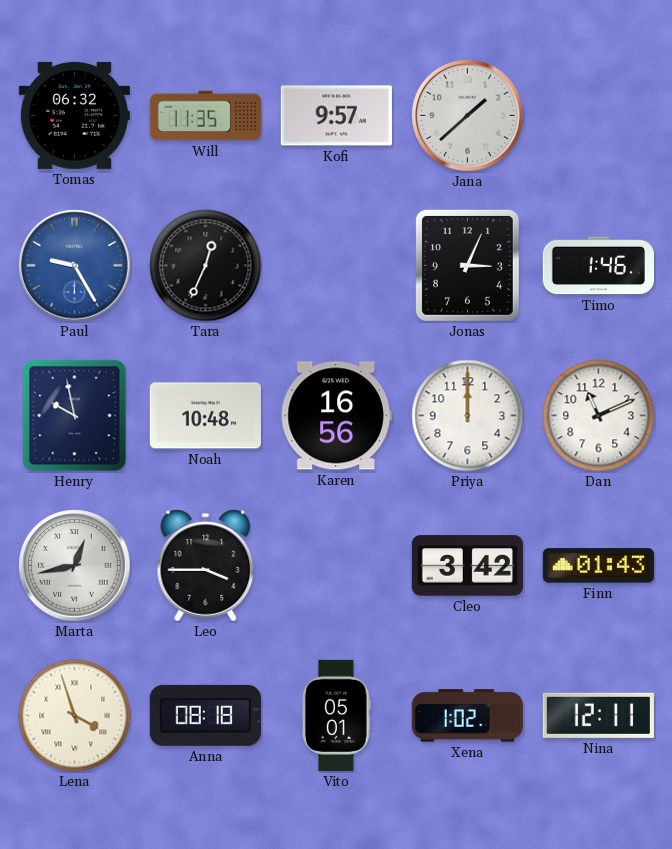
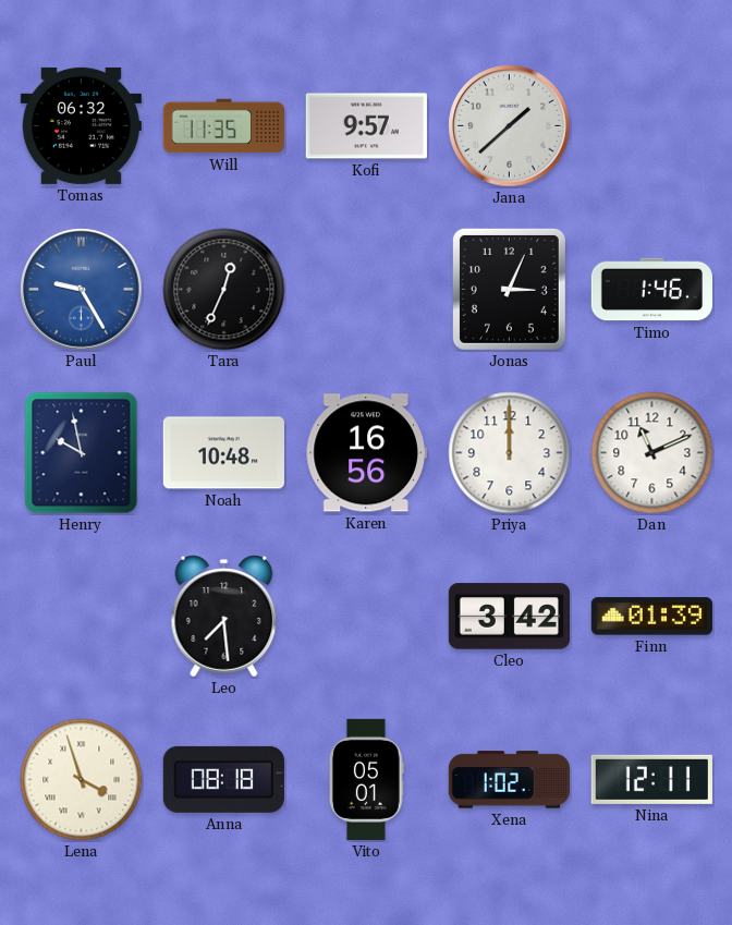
Marta: 12:43 -> none (75, 566)
Leo: 3:45 -> 7:29 (224, 617)
Finn: 01:43 -> 01:39 (651, 617)
